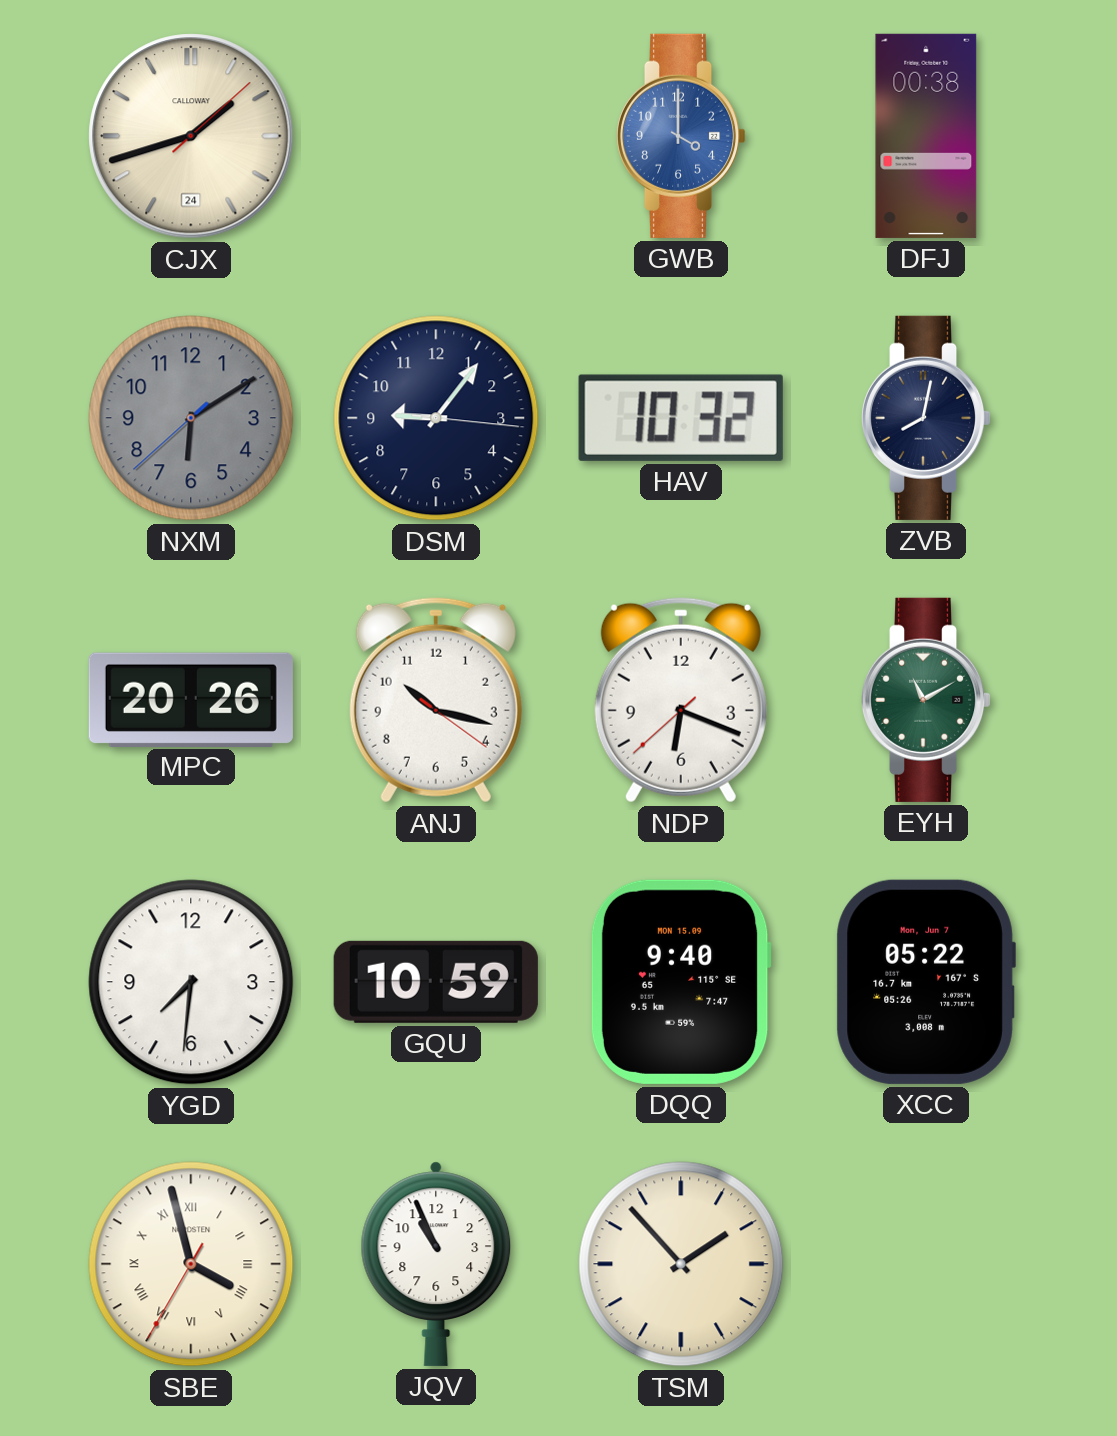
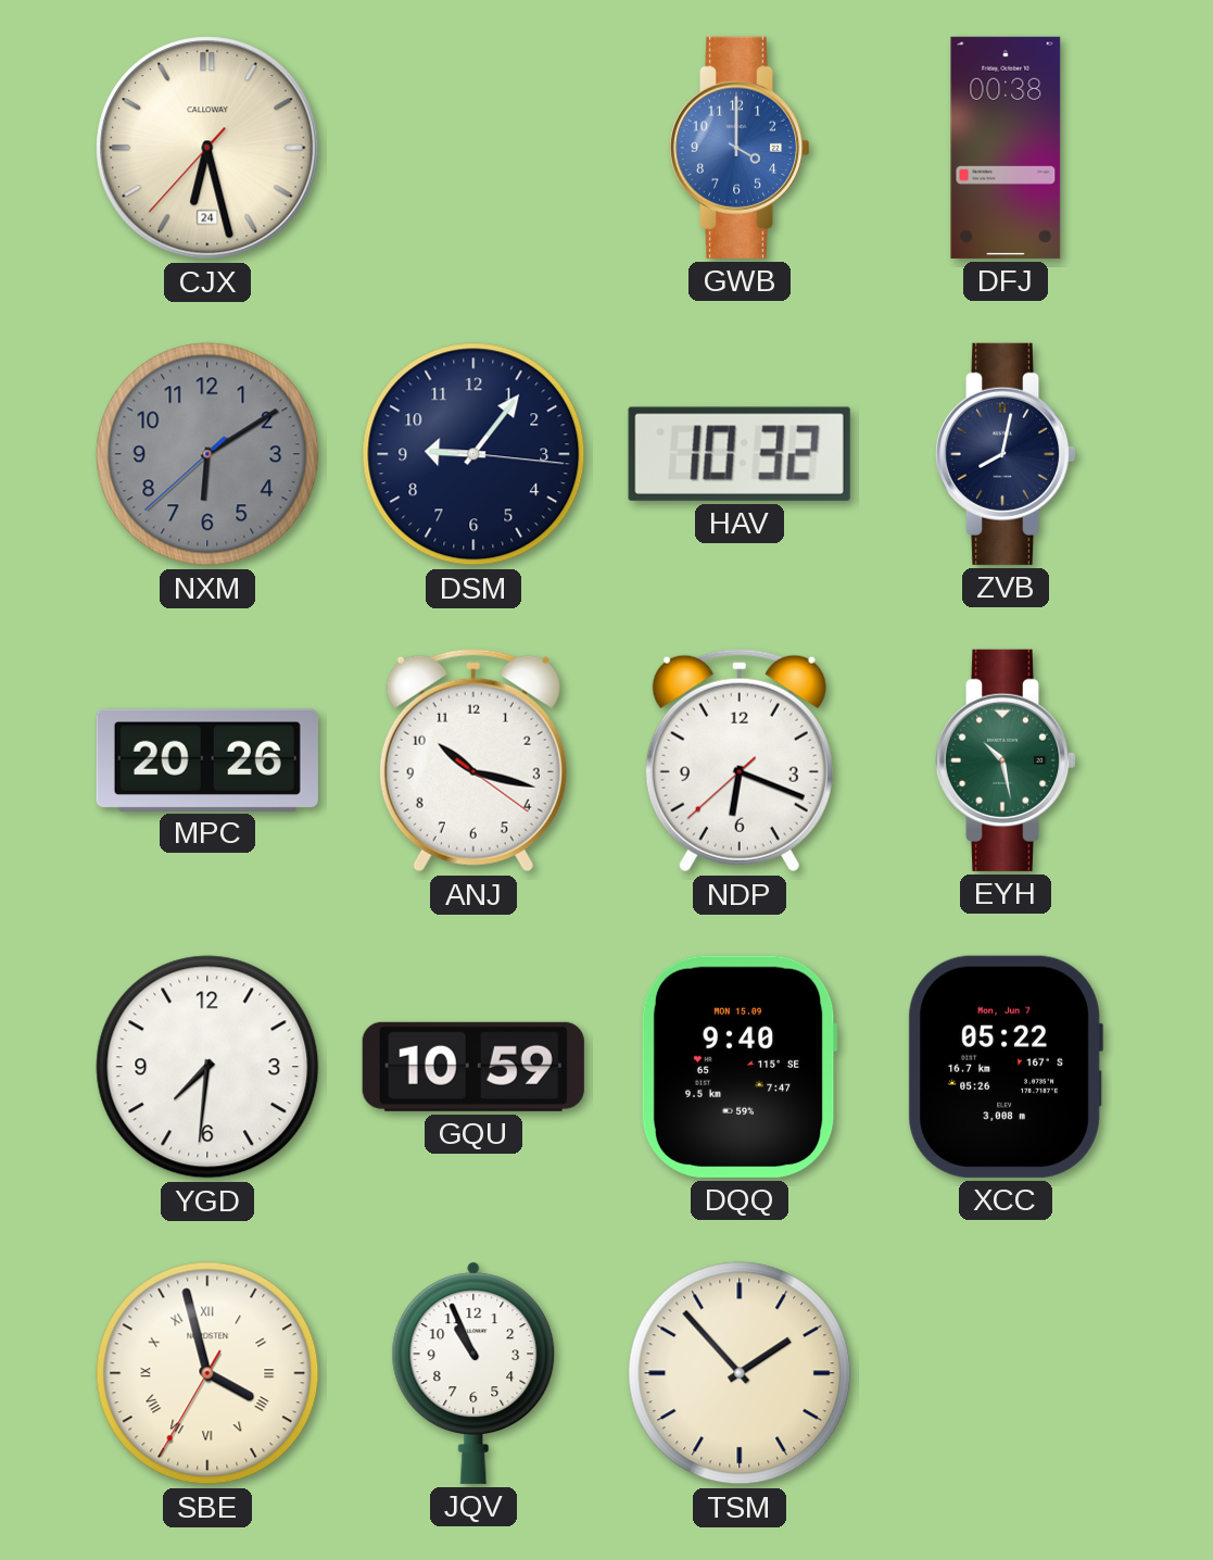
CJX: 1:42 -> 6:27 (207, 148)
EYH: 11:10 -> 10:28 (1006, 760)
